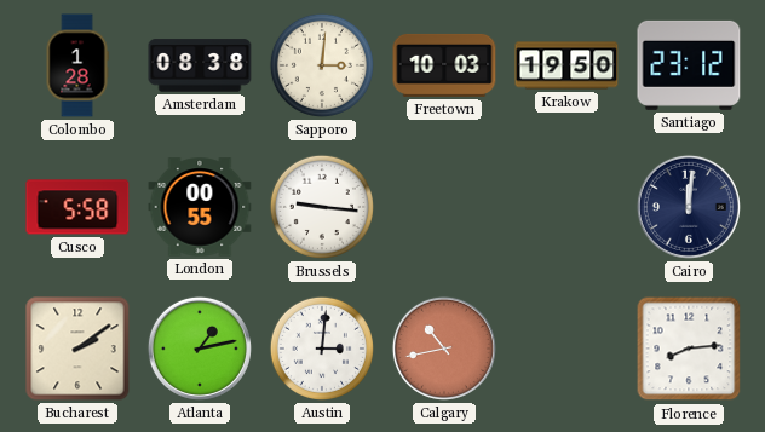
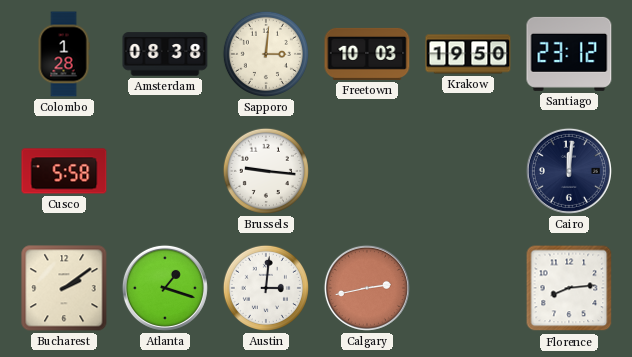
London: 00:55 -> none (200, 207)
Atlanta: 1:13 -> 1:18 (165, 288)
Calgary: 10:43 -> 2:43 (367, 288)
